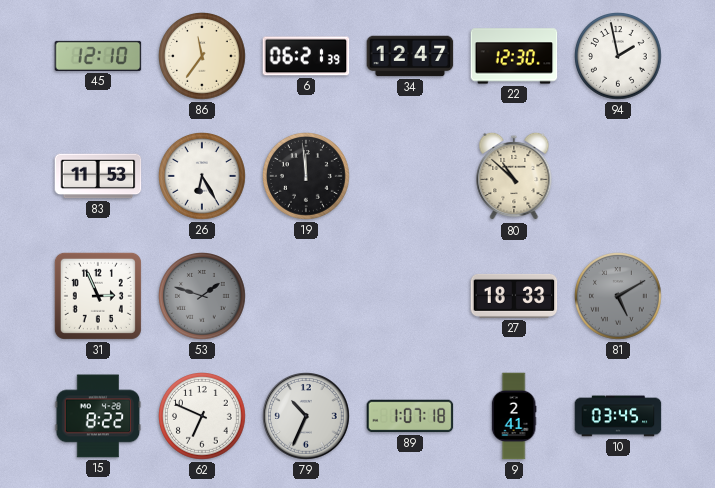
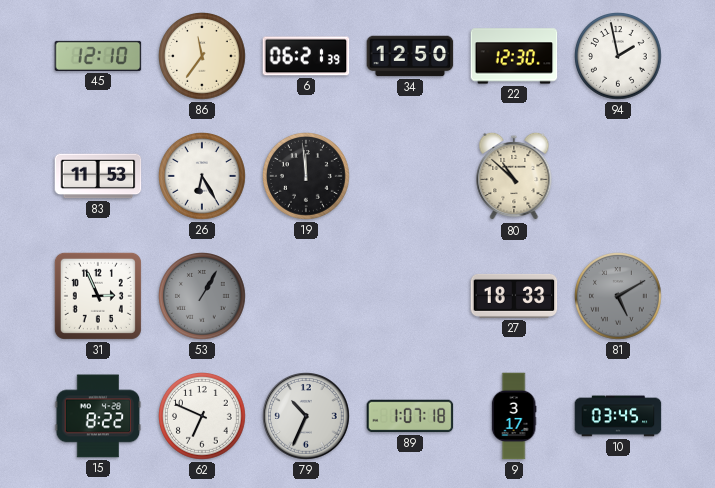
34: 12:47 -> 12:50 (410, 56)
53: 1:48 -> 1:05 (203, 297)
9: 2:41 -> 3:17 (514, 416)
